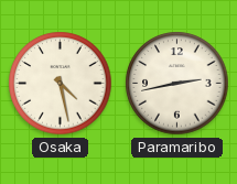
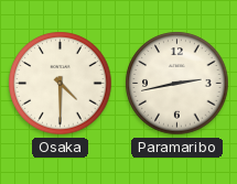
Osaka: 4:28 -> 4:30 (61, 84)
